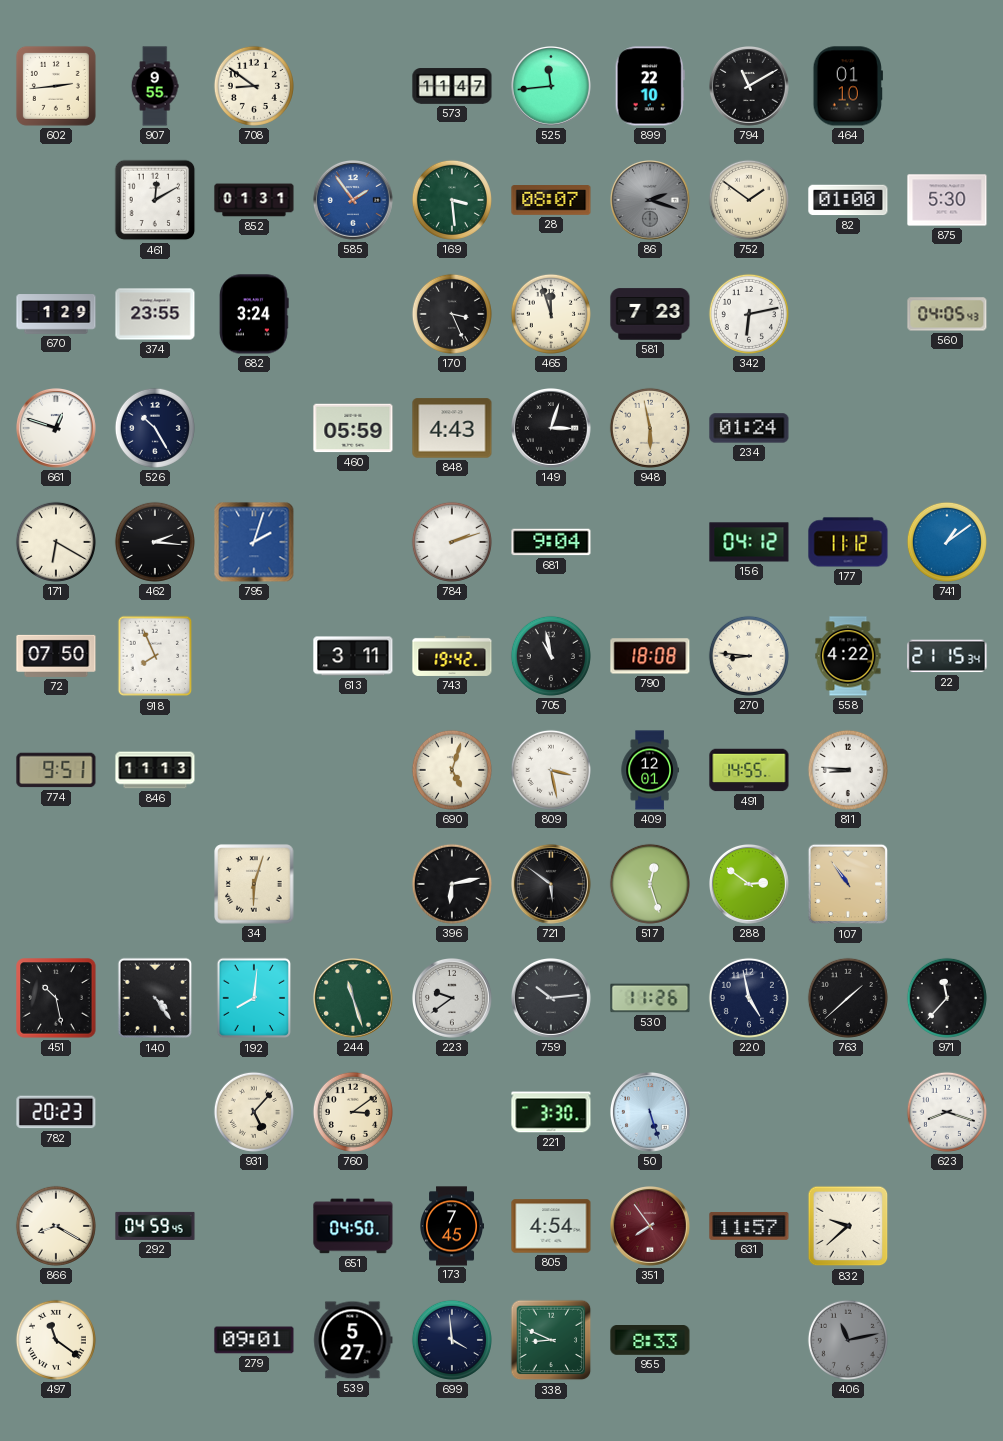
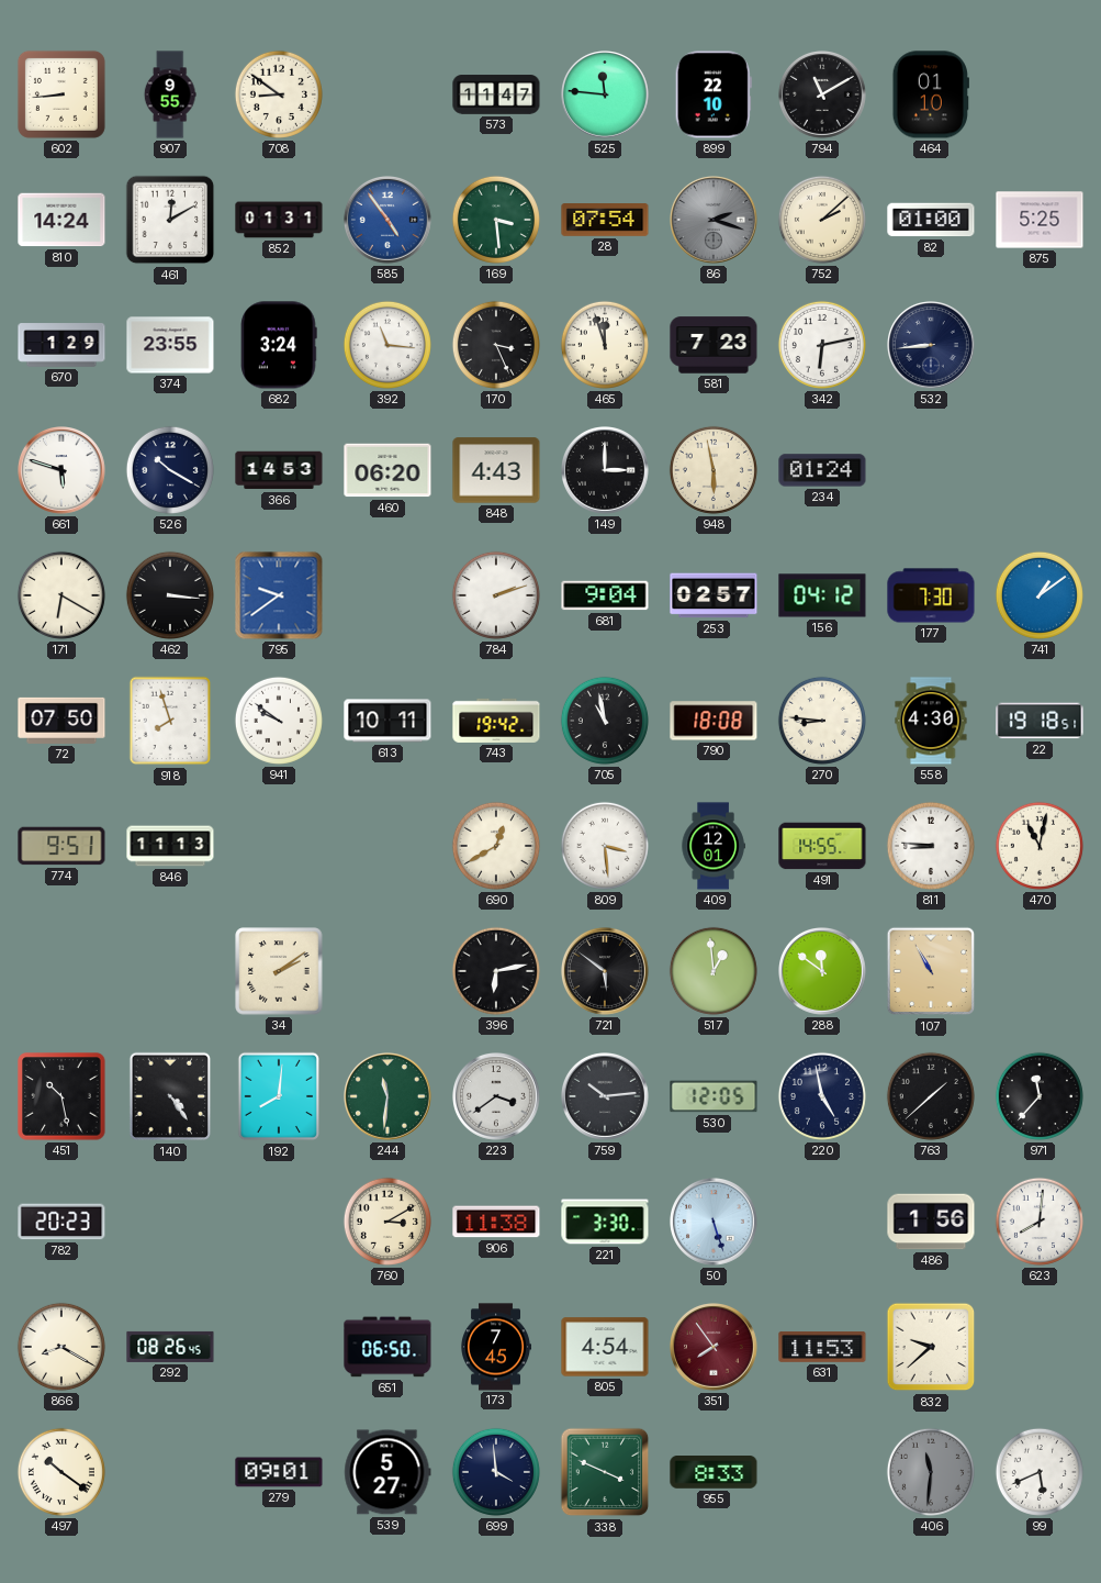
602: 2:44 -> 8:44 (61, 94)
525: 11:44 -> 11:46 (606, 96)
810: none -> 14:24 (61, 220)
585: 1:54 -> 4:54 (389, 221)
28: 08:07 -> 07:54 (605, 220)
752: 1:51 -> 2:08 (822, 220)
875: 5:30 -> 5:25 (1040, 220)
392: none -> 11:16 (387, 345)
532: none -> 8:44 (932, 346)
560: 04:05 -> none (947, 314)
661: 12:48 -> 5:48 (63, 471)
526: 10:25 -> 10:20 (170, 470)
366: none -> 14:53 (279, 470)
460: 05:59 -> 06:20 (387, 470)
149: 3:03 -> 3:00 (606, 471)
462: 2:16 -> 3:16 (170, 595)
795: 2:03 -> 9:39 (279, 595)
253: none -> 02:57 (714, 595)
177: 11:12 -> 7:30 (931, 595)
918: 7:56 -> 7:57 (170, 721)
941: none -> 9:51 (279, 721)
613: 3:11 -> 10:11 (387, 721)
558: 4:22 -> 4:30 (931, 721)
22: 21:15 -> 19:18 (1040, 721)
690: 5:03 -> 12:40 (496, 846)
809: 3:28 -> 3:29 (605, 846)
470: none -> 11:02 (1040, 846)
34: 6:03 -> 2:09 (279, 971)
517: 12:27 -> 12:59 (714, 971)
288: 2:51 -> 11:51 (823, 972)
107: 10:54 -> 10:55 (931, 971)
244: 11:27 -> 11:31 (389, 1097)
223: 9:39 -> 3:39 (497, 1097)
530: 11:26 -> 12:05 (714, 1096)
931: 5:07 -> none (254, 1112)
760: 3:09 -> 3:10 (387, 1222)
906: none -> 11:38 (496, 1222)
486: none -> 1:56 (931, 1222)
623: 8:18 -> 8:01 (1040, 1222)
292: 04:59 -> 08:26 (170, 1347)
651: 04:50 -> 06:50 (387, 1347)
631: 11:57 -> 11:53 (822, 1348)
497: 11:21 -> 10:21 (61, 1472)
338: 8:49 -> 3:49 (605, 1472)
406: 11:13 -> 11:31 (931, 1472)
99: none -> 5:41 (1040, 1472)
